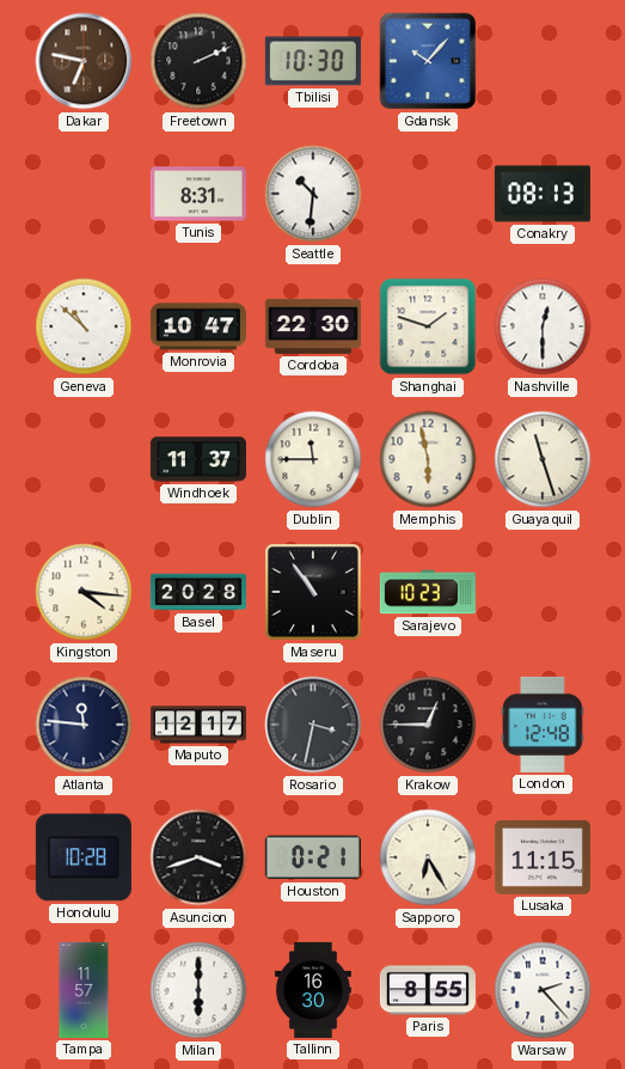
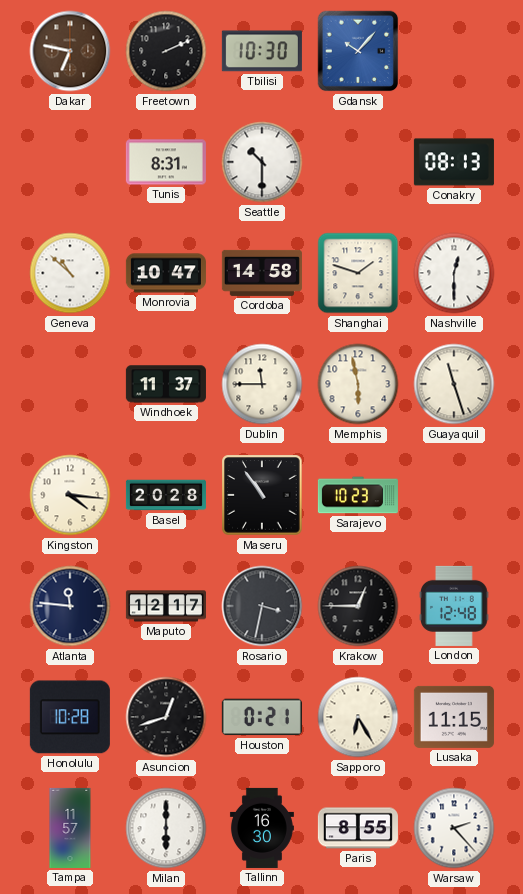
Seattle: 10:31 -> 10:30 (262, 162)
Cordoba: 22:30 -> 14:58 (262, 273)
Asuncion: 3:42 -> 12:42 (166, 717)
